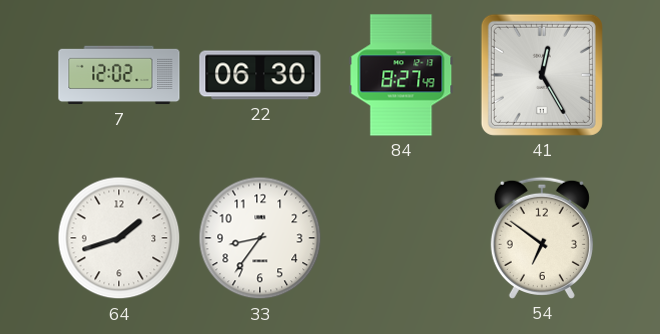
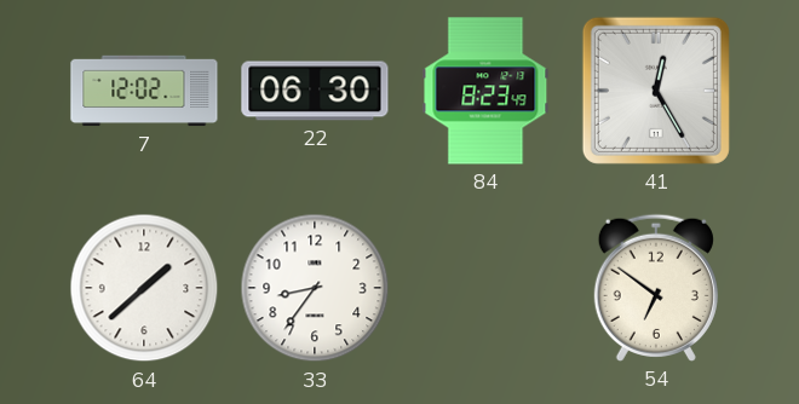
84: 8:27 -> 8:23 (485, 91)
64: 1:42 -> 1:38 (144, 288)
